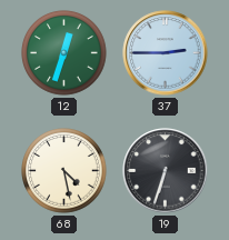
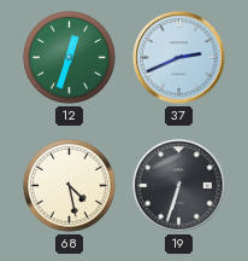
37: 2:45 -> 2:41 (179, 58)
